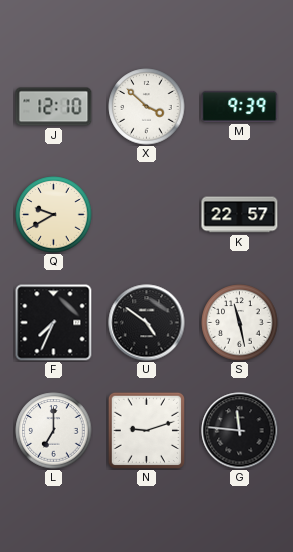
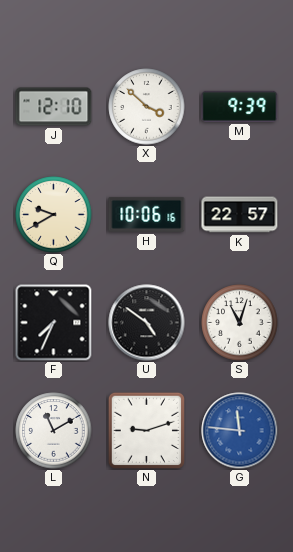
H: none -> 10:06 (147, 214)
S: 11:28 -> 11:03 (240, 323)
L: 7:00 -> 11:10 (54, 431)
G dial: black -> blue (240, 431)
